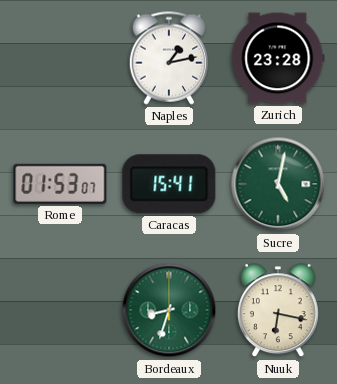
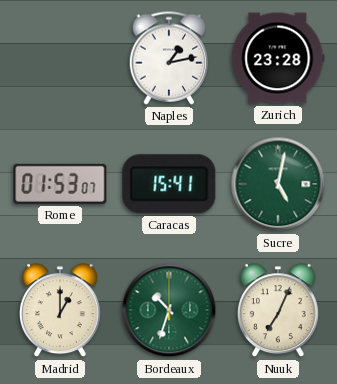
Madrid: none -> 1:00 (60, 311)
Bordeaux: 8:33 -> 10:33 (169, 310)
Nuuk: 6:17 -> 7:04 (278, 311)
